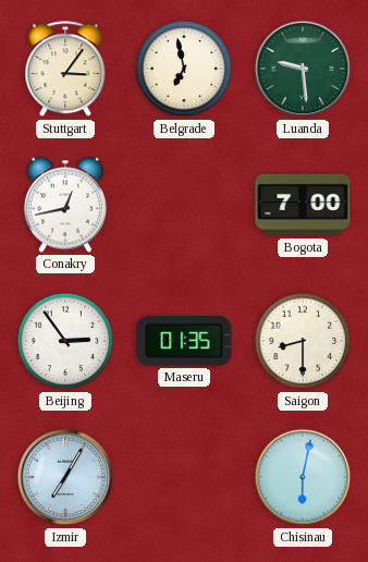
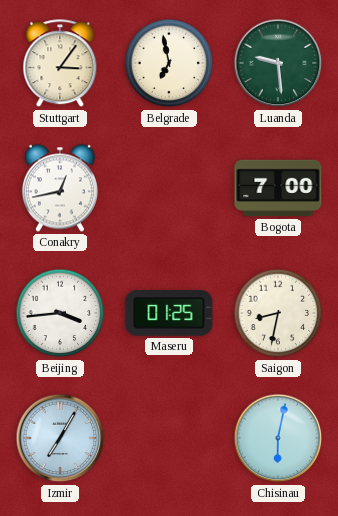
Beijing: 2:54 -> 3:44 (60, 313)
Maseru: 01:35 -> 01:25 (169, 313)
Saigon: 8:30 -> 8:32 (278, 313)
